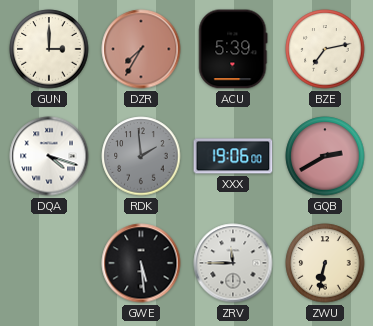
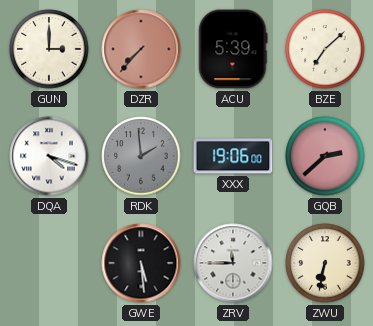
DZR: 7:35 -> 7:37 (141, 49)
BZE: 7:13 -> 7:08 (325, 49)
GQB: 2:40 -> 2:38 (325, 156)
